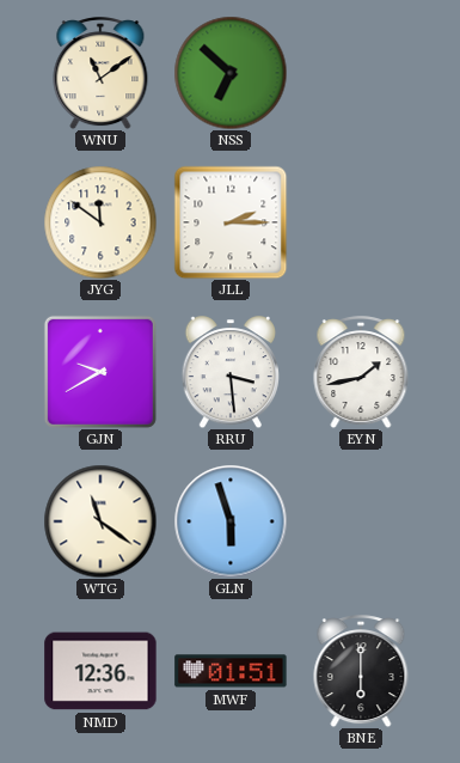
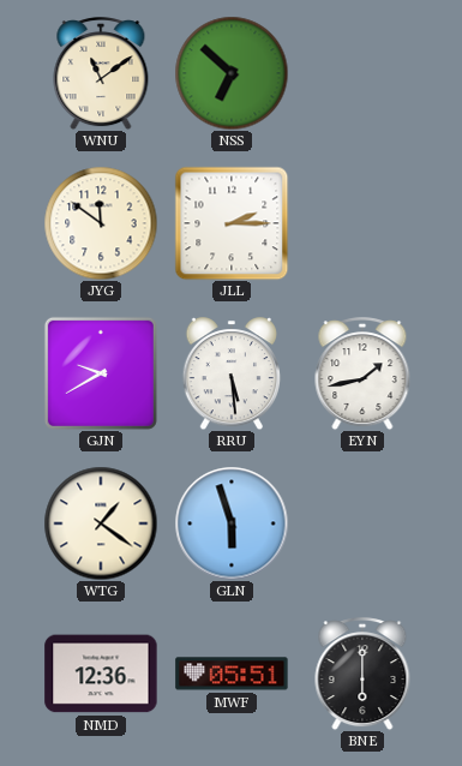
RRU: 3:29 -> 5:29 (232, 373)
WTG: 11:21 -> 1:21 (101, 523)
MWF: 01:51 -> 05:51 (232, 674)
